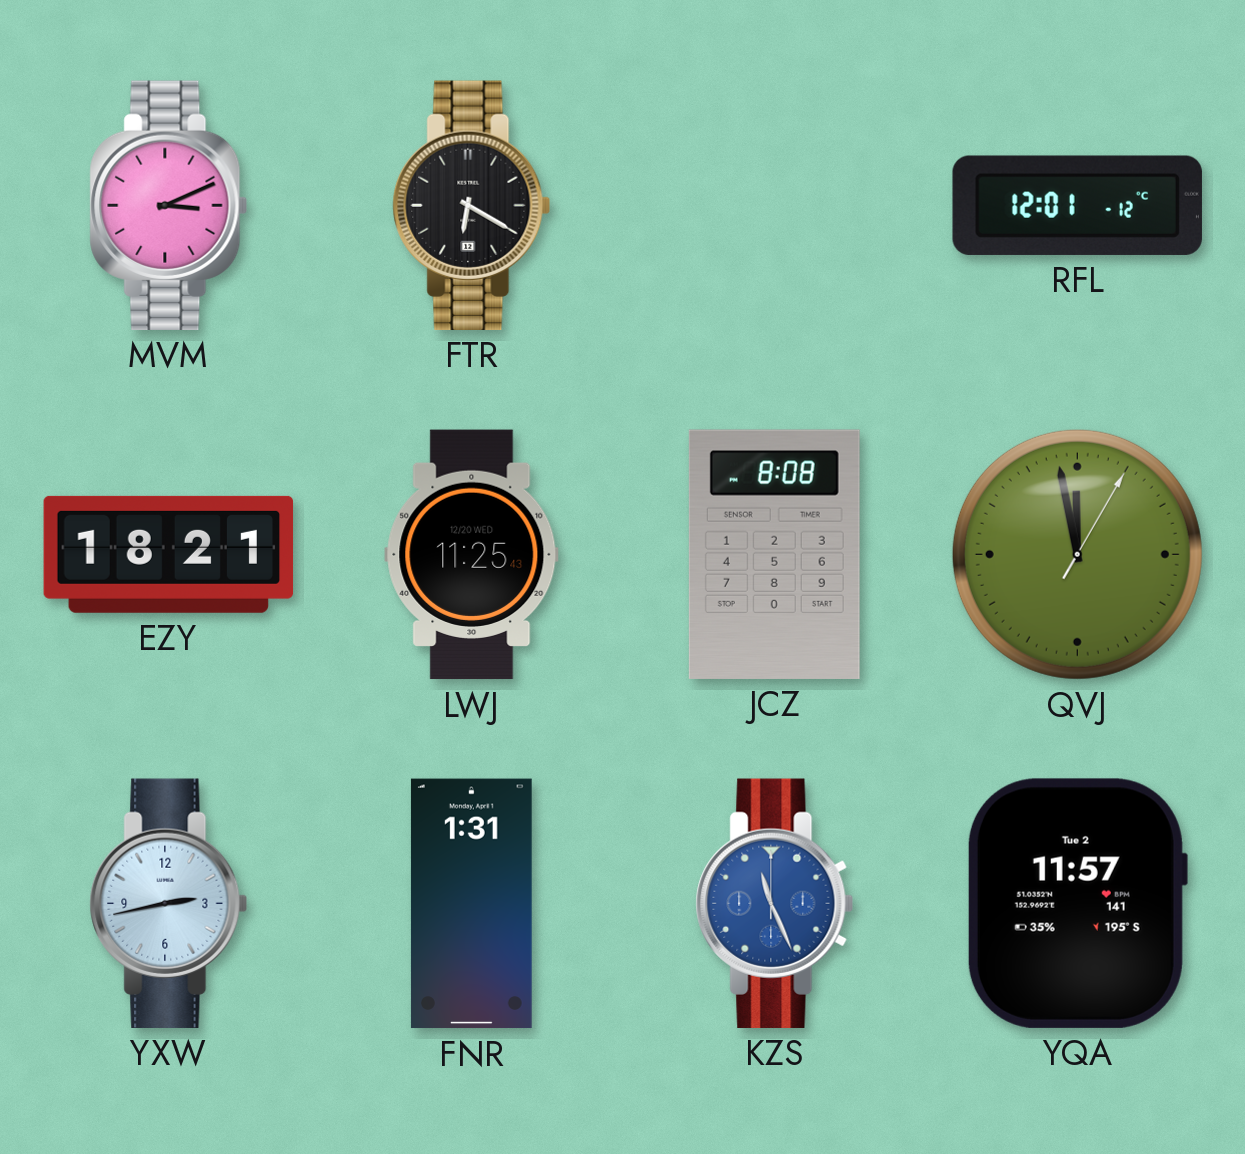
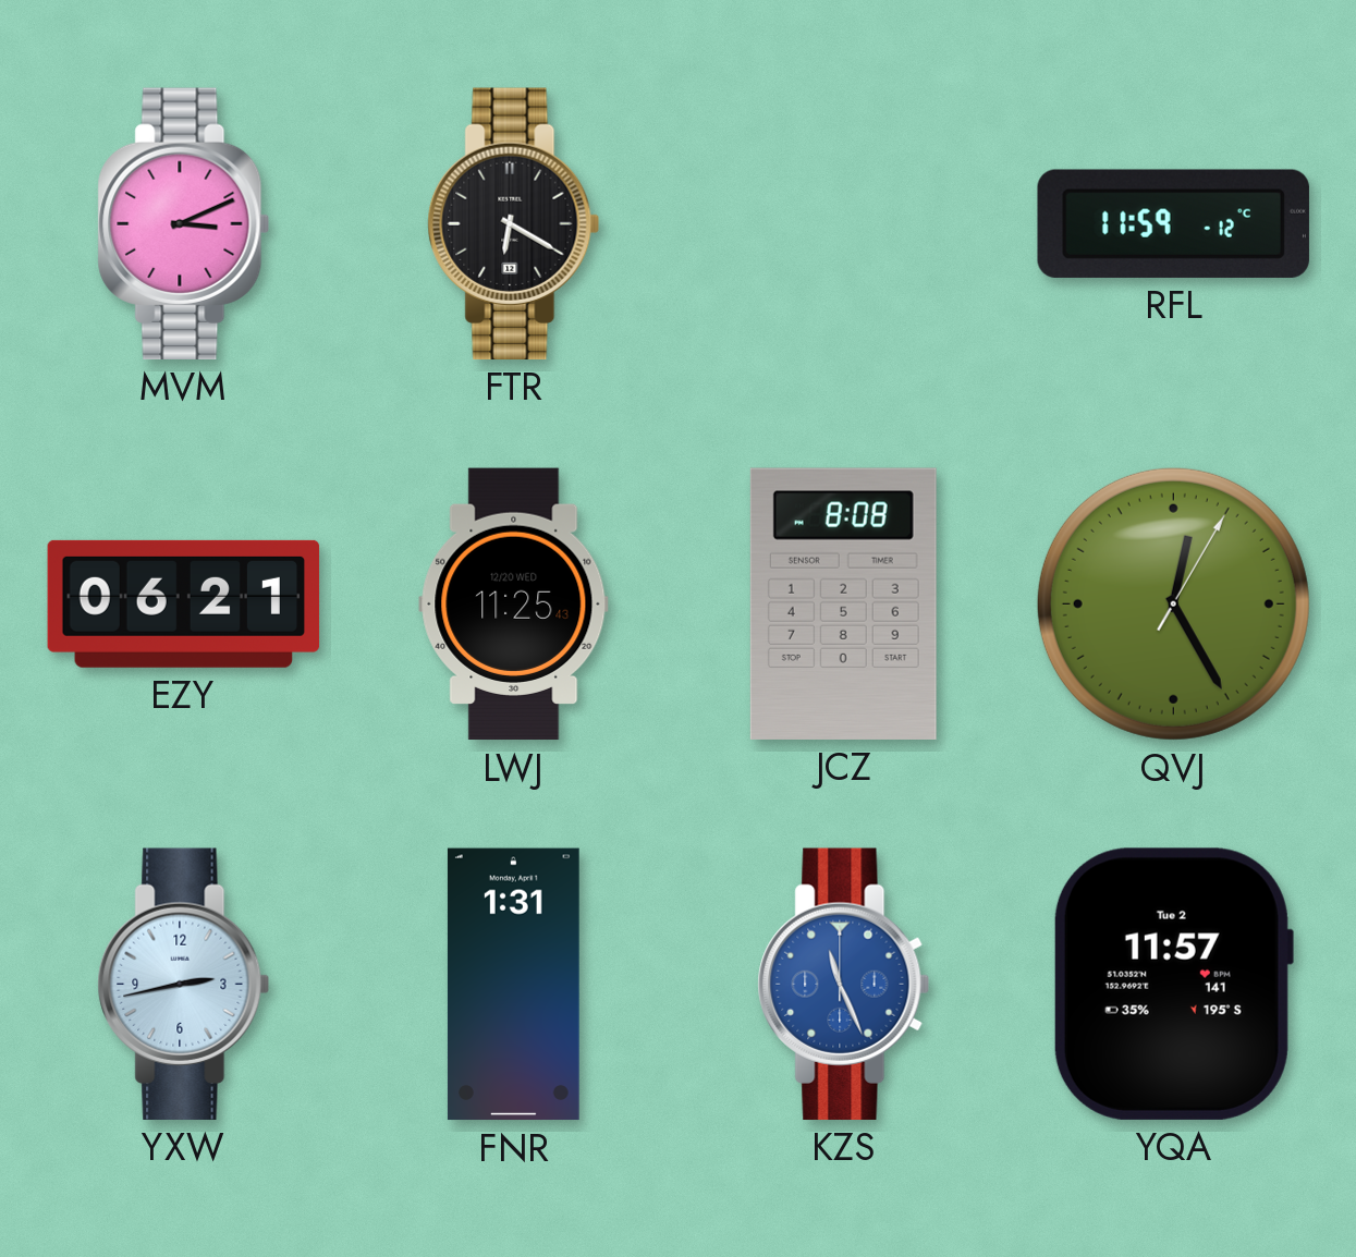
RFL: 12:01 -> 11:59 (1173, 223)
EZY: 18:21 -> 06:21 (184, 603)
QVJ: 11:58 -> 12:25 (1173, 603)
